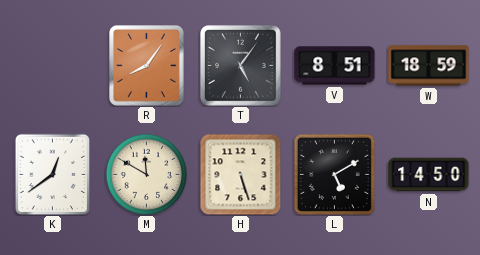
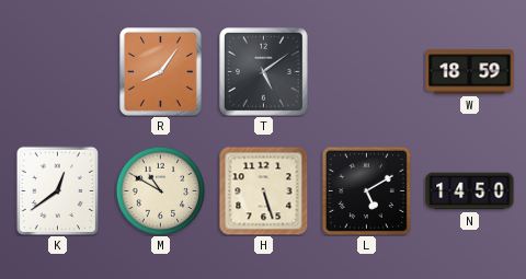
T: 5:06 -> 5:09 (264, 72)
V: 8:51 -> none (335, 66)
M: 11:50 -> 10:50 (160, 190)
